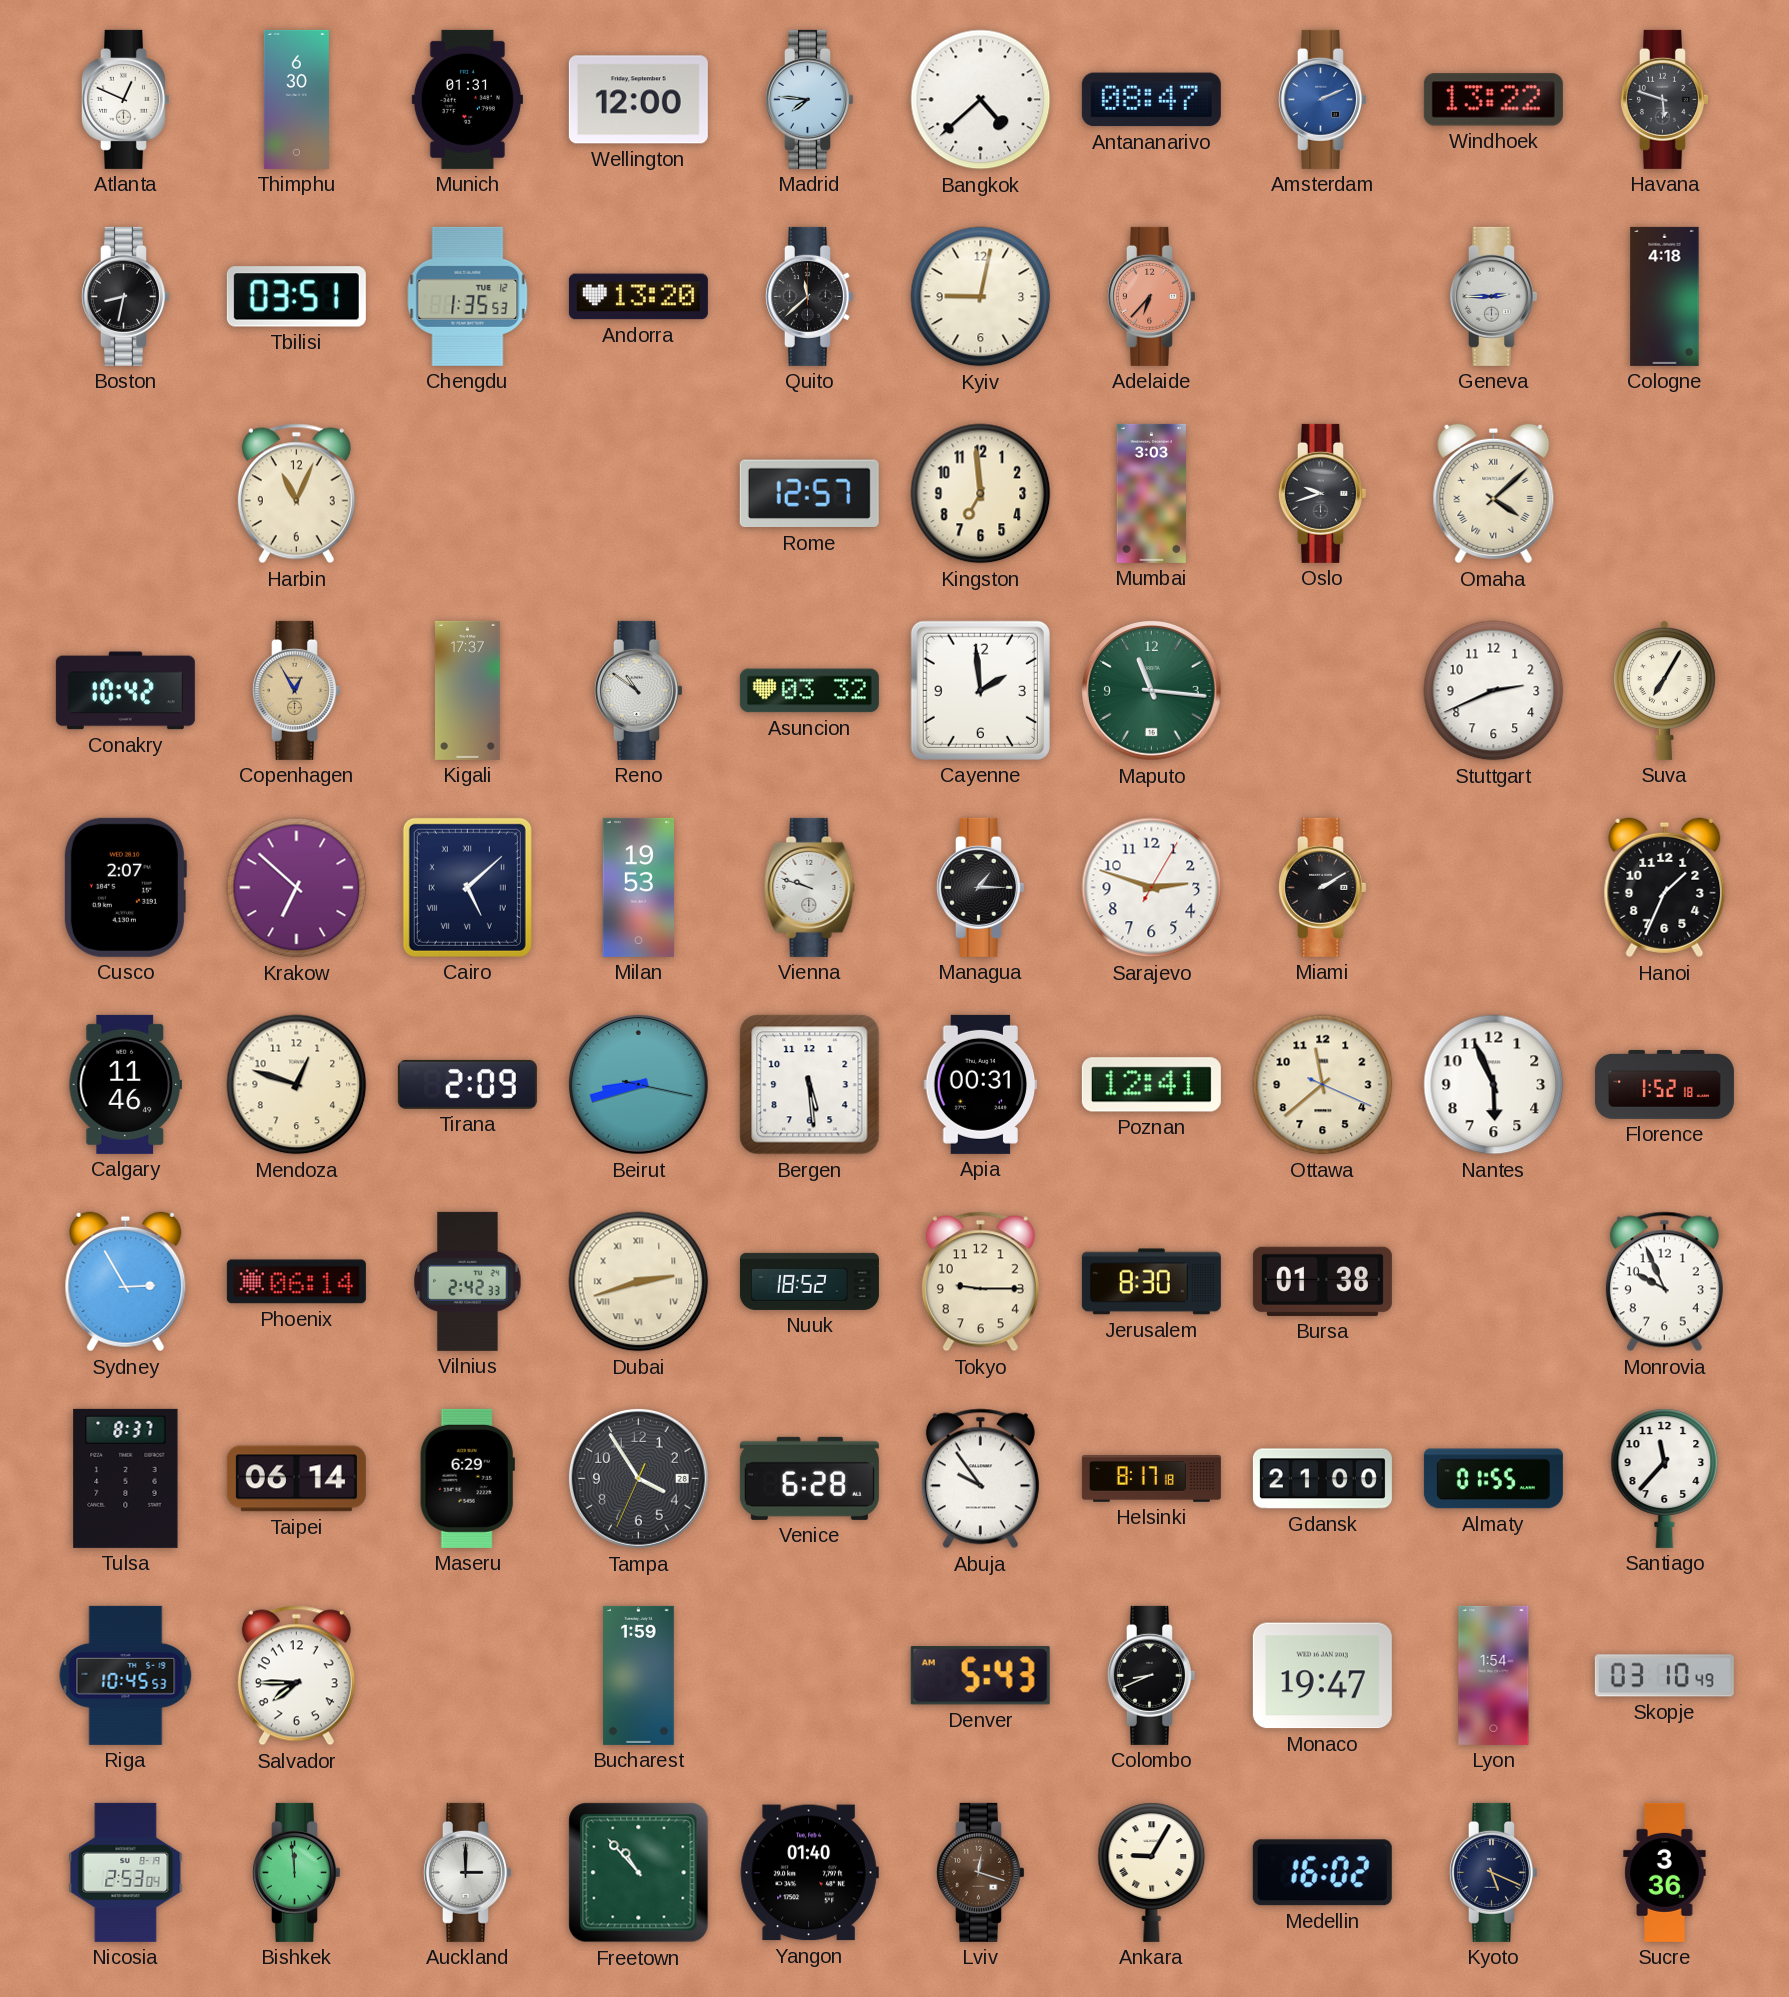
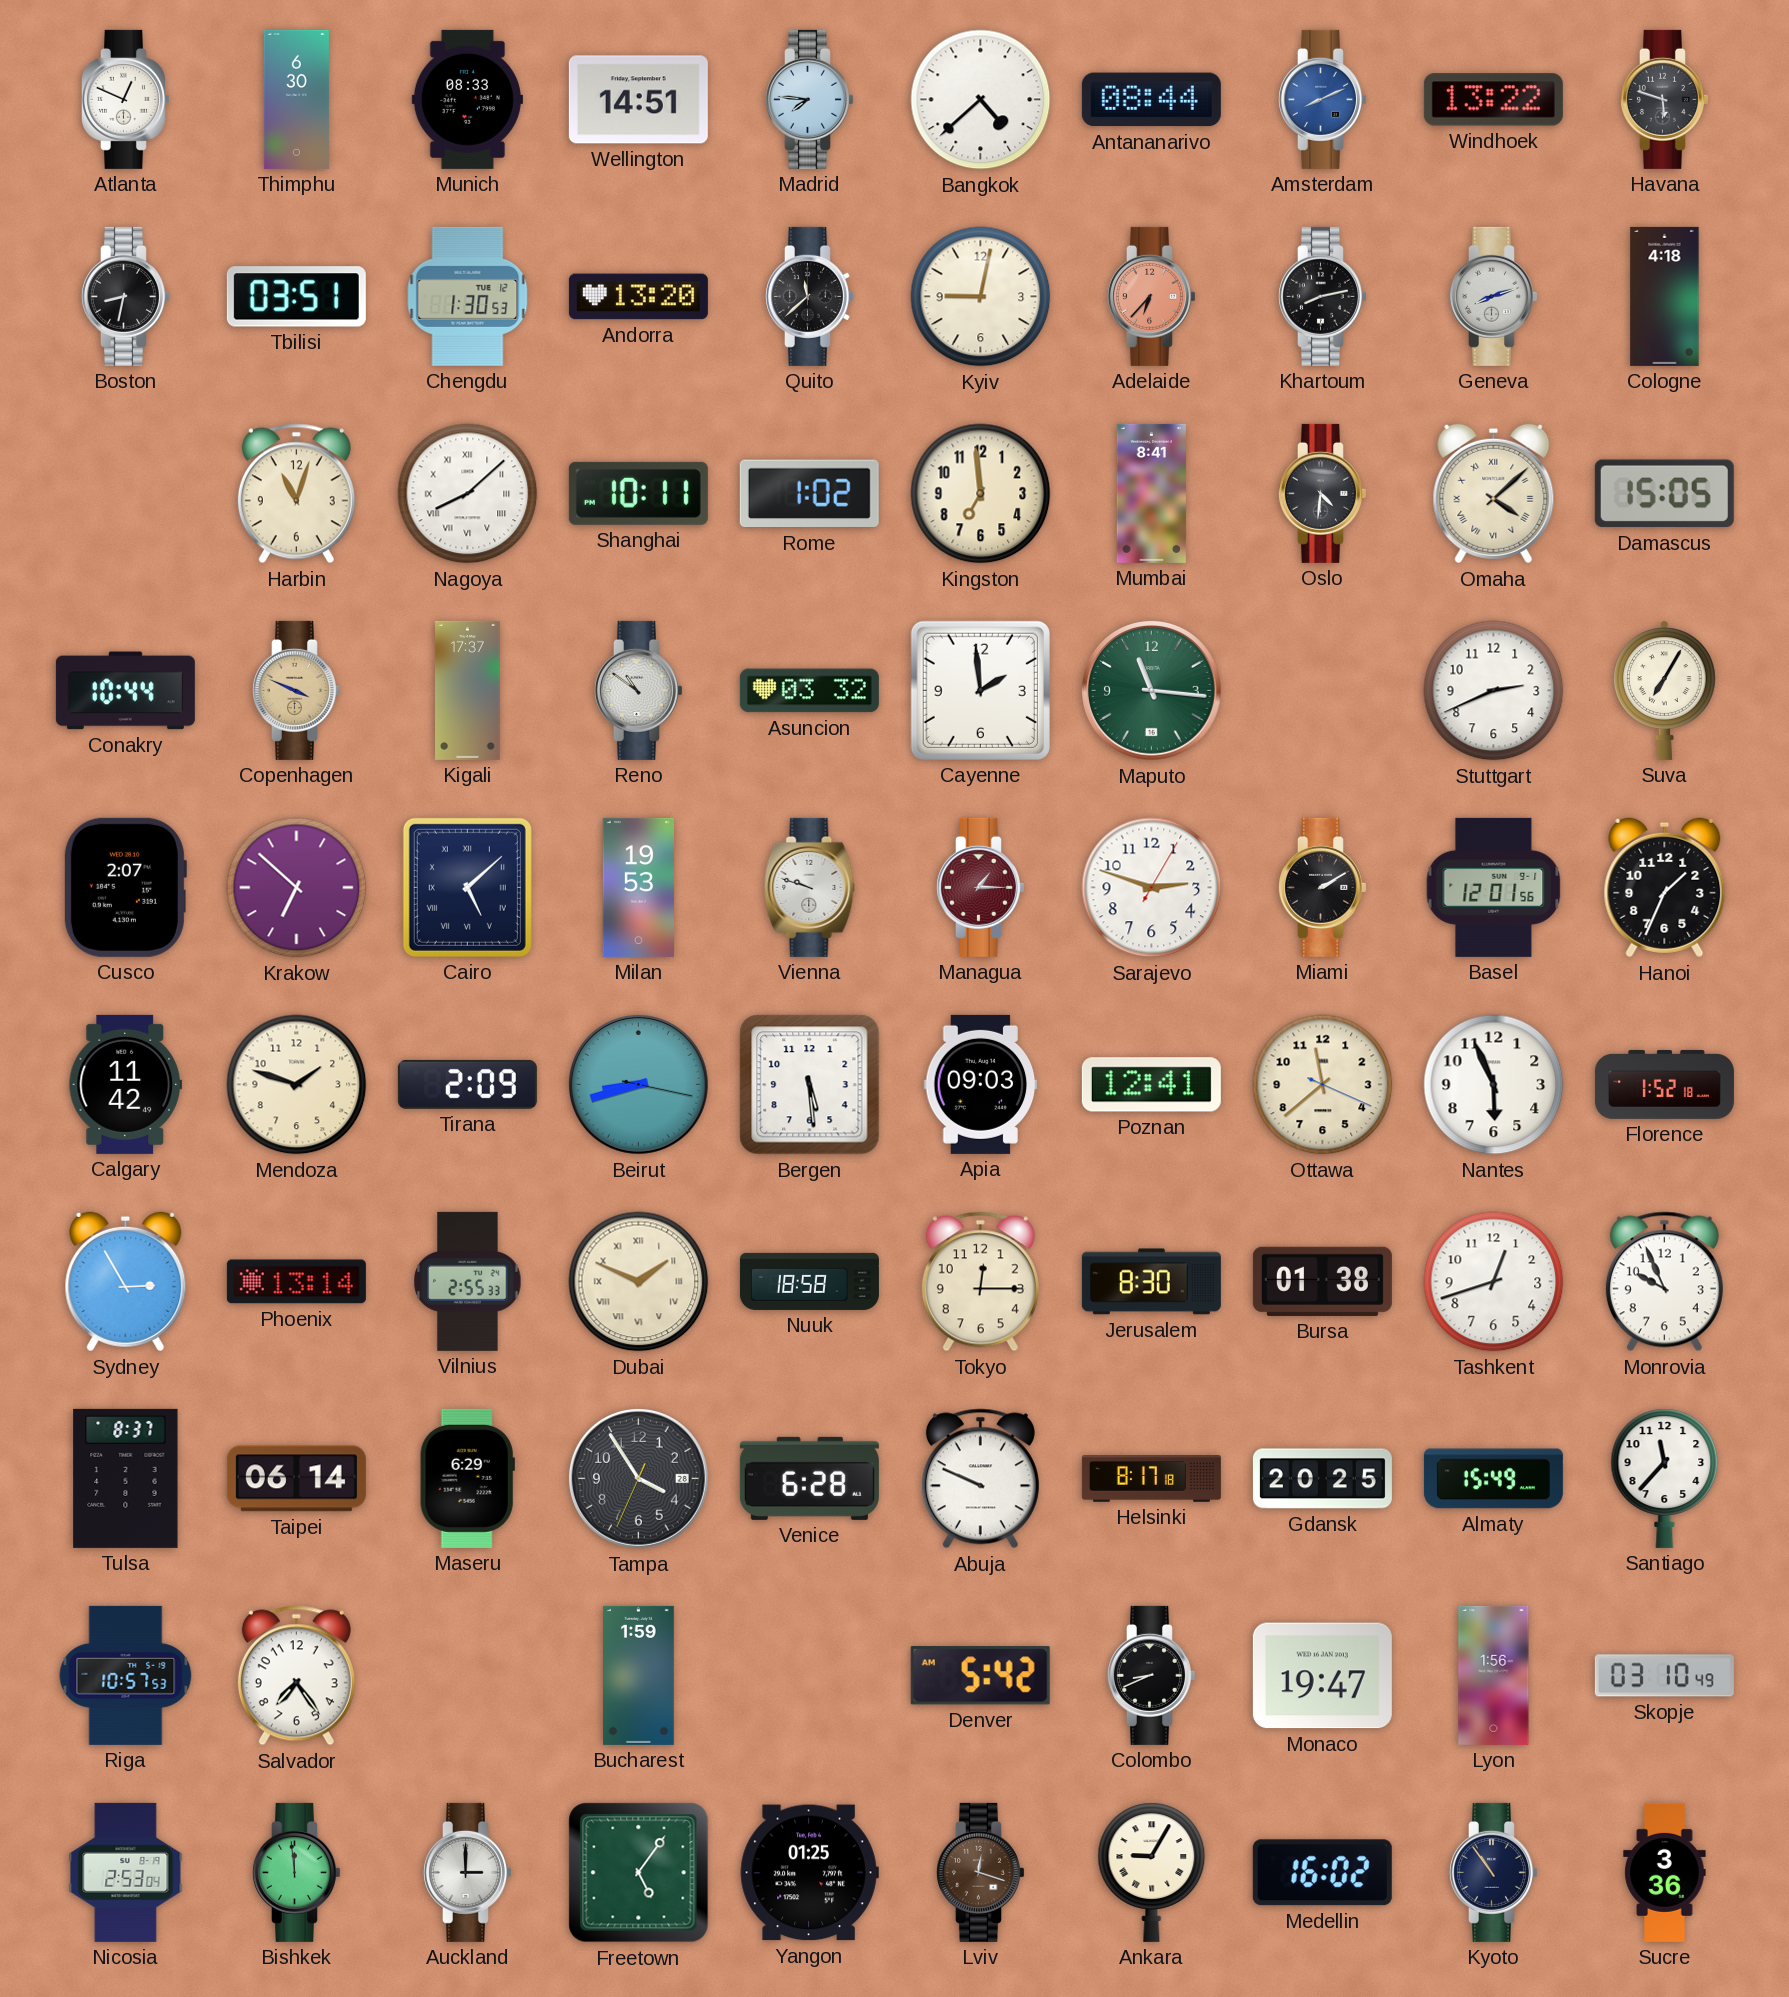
Munich: 01:31 -> 08:33 (467, 99)
Wellington: 12:00 -> 14:51 (638, 100)
Antananarivo: 08:47 -> 08:44 (1151, 100)
Amsterdam: 2:11 -> 8:11 (1322, 99)
Chengdu: 1:35 -> 1:30 (468, 296)
Khartoum: none -> 8:13 (1322, 296)
Geneva: 2:45 -> 8:12 (1493, 296)
Harbin: 11:04 -> 11:03 (296, 494)
Nagoya: none -> 8:08 (468, 494)
Shanghai: none -> 10:11 (638, 493)
Rome: 12:57 -> 1:02 (809, 494)
Mumbai: 3:03 -> 8:41 (1151, 493)
Oslo: 9:42 -> 4:31 (1322, 493)
Damascus: none -> 15:05 (1664, 494)
Conakry: 10:42 -> 10:44 (125, 691)
Copenhagen: 12:55 -> 3:49 (296, 690)
Managua dial: black -> burgundy (980, 887)
Basel: none -> 12:01 (1494, 887)
Calgary: 11:46 -> 11:42 (125, 1084)
Mendoza: 12:48 -> 1:48 (297, 1085)
Apia: 00:31 -> 09:03 (981, 1084)
Phoenix: 06:14 -> 13:14 (296, 1282)
Vilnius: 2:42 -> 2:55 (468, 1281)
Dubai: 2:42 -> 1:49 (639, 1282)
Nuuk: 18:52 -> 18:58 (809, 1281)
Tokyo: 9:15 -> 12:15 (980, 1282)
Tashkent: none -> 12:42 (1494, 1282)
Abuja: 9:54 -> 9:49 (980, 1479)
Gdansk: 21:00 -> 20:25 (1322, 1479)
Almaty: 01:55 -> 15:49 (1493, 1479)
Riga: 10:45 -> 10:57 (126, 1675)
Salvador: 7:45 -> 7:24 (296, 1676)
Denver: 5:43 -> 5:42 (980, 1676)
Lyon: 1:54 -> 1:56 (1494, 1675)
Freetown: 10:53 -> 5:06 (639, 1873)
Yangon: 01:40 -> 01:25 (809, 1873)
Kyoto: 5:19 -> 10:54 (1493, 1872)
